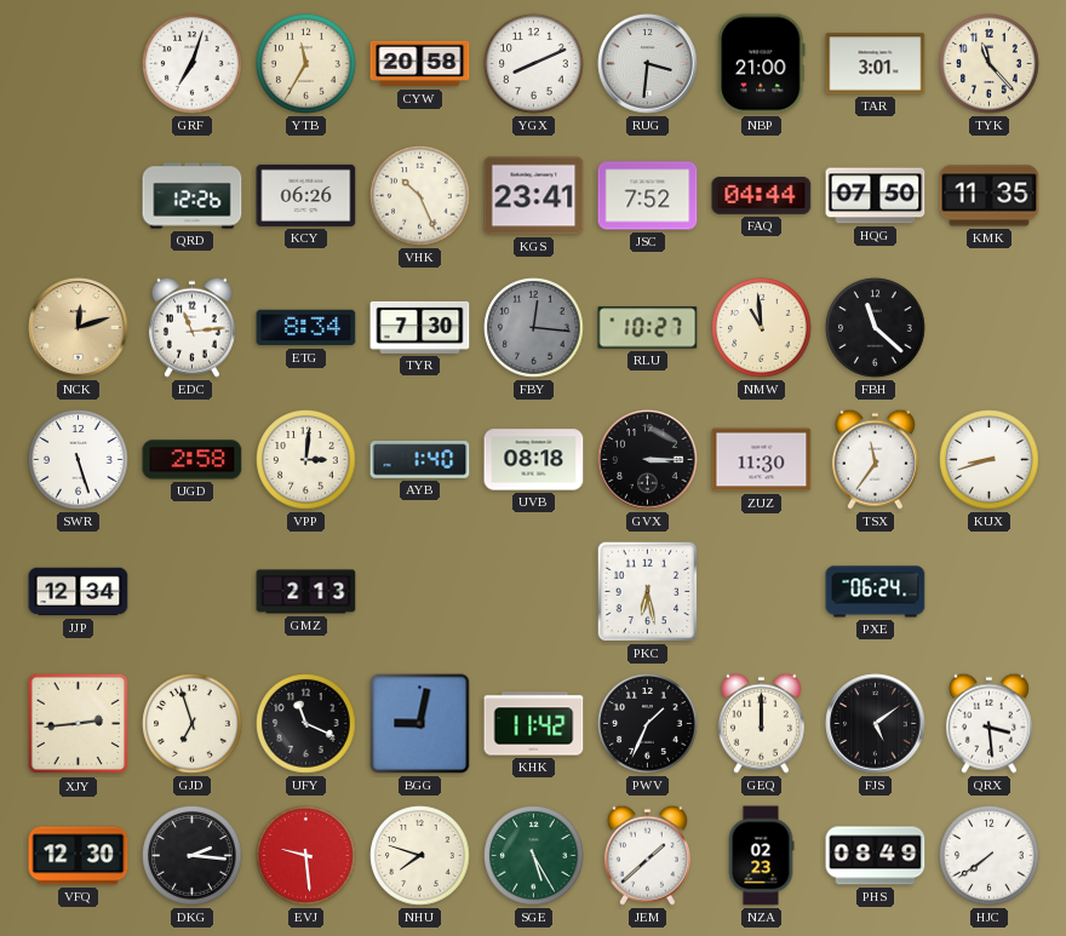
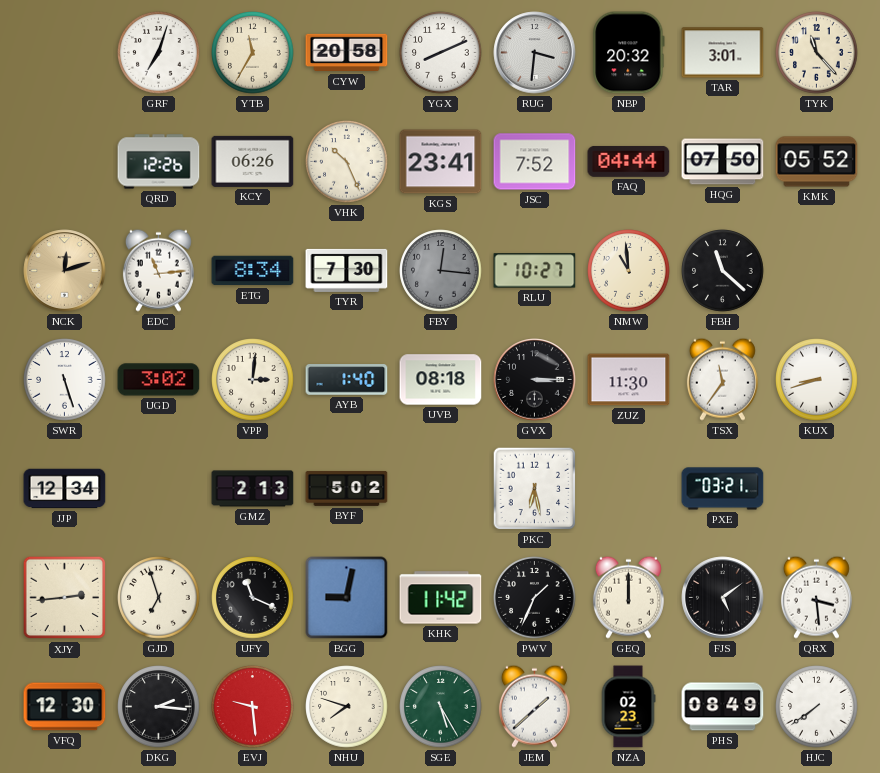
NBP: 21:00 -> 20:32 (629, 53)
KMK: 11:35 -> 05:52 (817, 162)
UGD: 2:58 -> 3:02 (159, 380)
BYF: none -> 5:02 (347, 488)
PXE: 06:24 -> 03:21 (723, 489)
